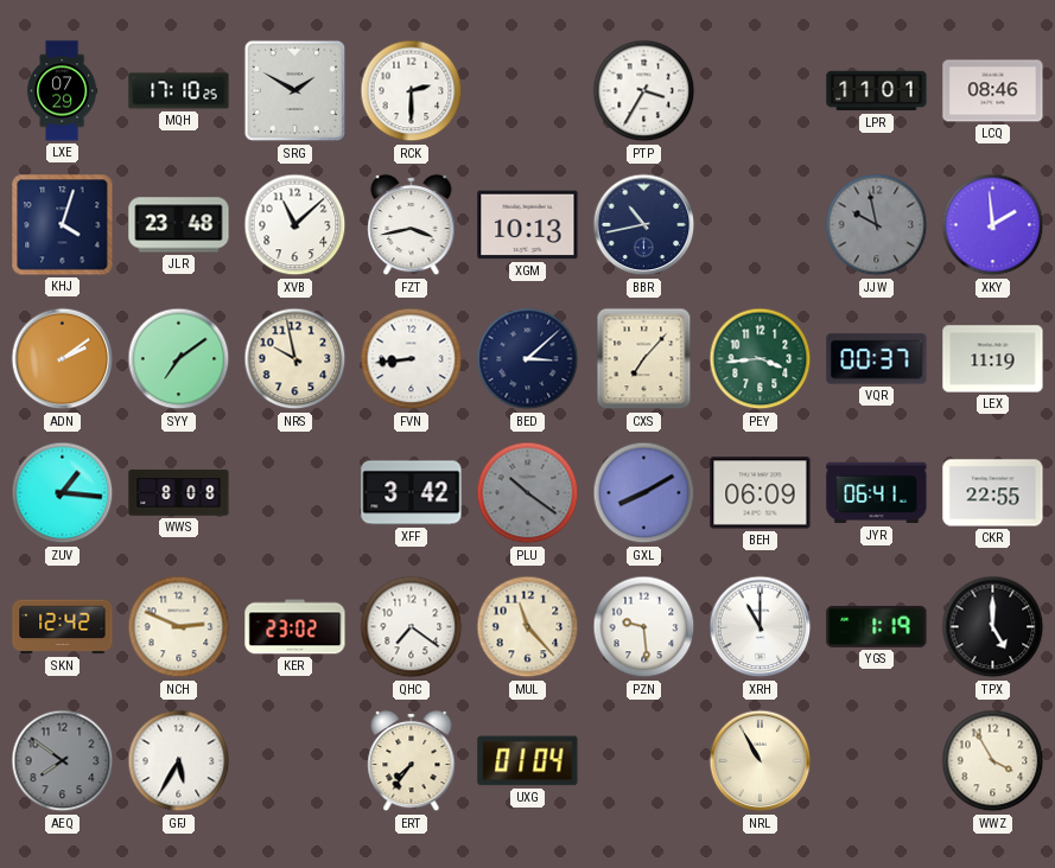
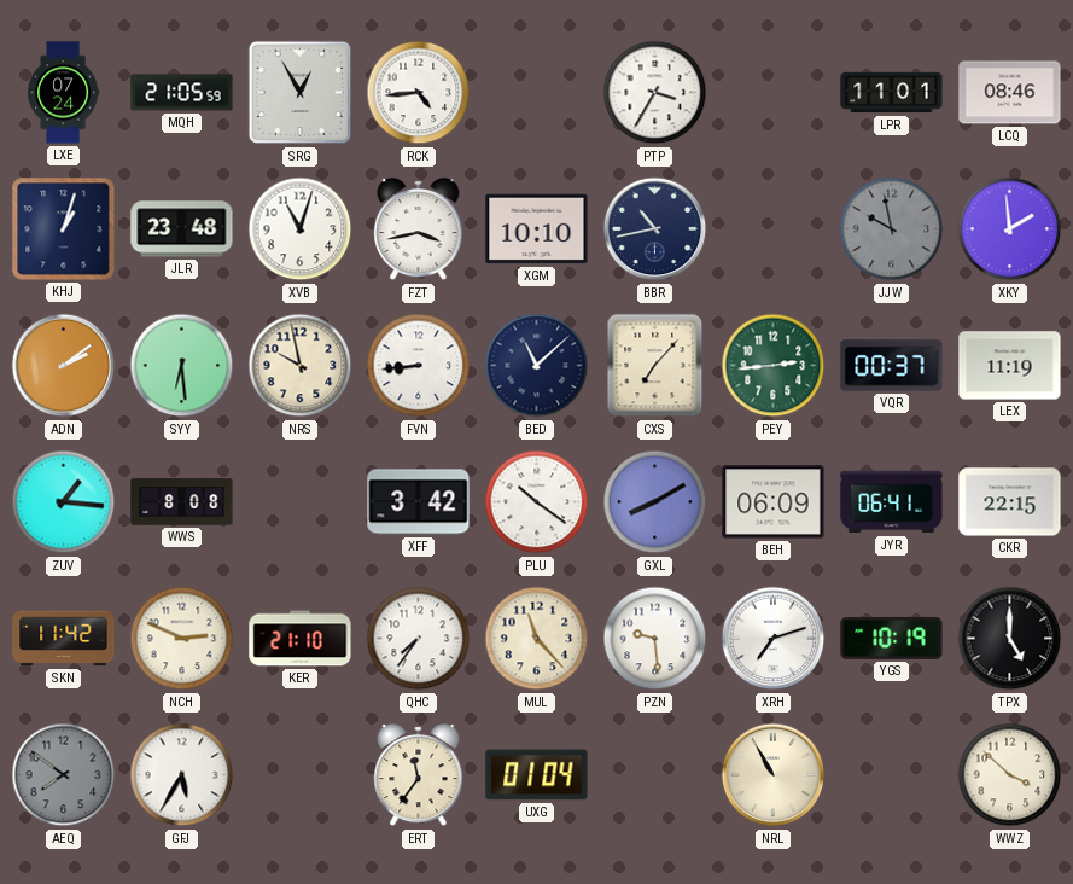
LXE: 07:29 -> 07:24 (64, 93)
MQH: 17:10 -> 21:05 (182, 93)
SRG: 1:50 -> 12:55 (301, 93)
RCK: 2:30 -> 4:44 (419, 93)
KHJ: 4:03 -> 1:03 (64, 229)
XVB: 11:08 -> 11:03 (301, 229)
XGM: 10:13 -> 10:10 (537, 229)
SYY: 7:09 -> 6:29 (182, 366)
BED: 3:08 -> 11:08 (537, 366)
PEY: 3:44 -> 2:44 (774, 366)
PLU dial: grey -> white (537, 502)
CKR: 22:55 -> 22:15 (1010, 502)
SKN: 12:42 -> 11:42 (64, 639)
KER: 23:02 -> 21:10 (301, 639)
QHC: 7:21 -> 7:36 (419, 639)
XRH: 11:00 -> 7:12 (774, 639)
YGS: 1:19 -> 10:19 (892, 638)
ERT: 7:36 -> 11:36 (419, 775)
WWZ: 3:55 -> 3:52 (1010, 775)
